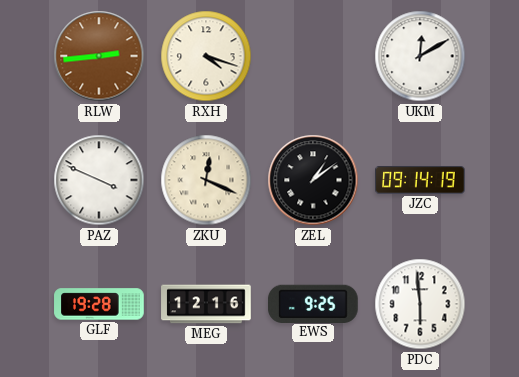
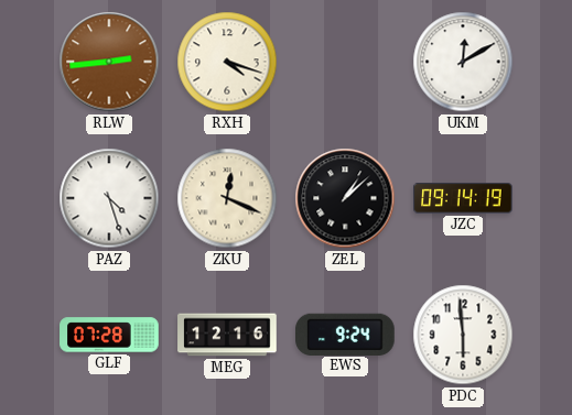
PAZ: 3:49 -> 4:27 (109, 198)
ZEL: 1:09 -> 1:08 (345, 198)
GLF: 19:28 -> 07:28 (109, 335)
EWS: 9:25 -> 9:24 (346, 334)
